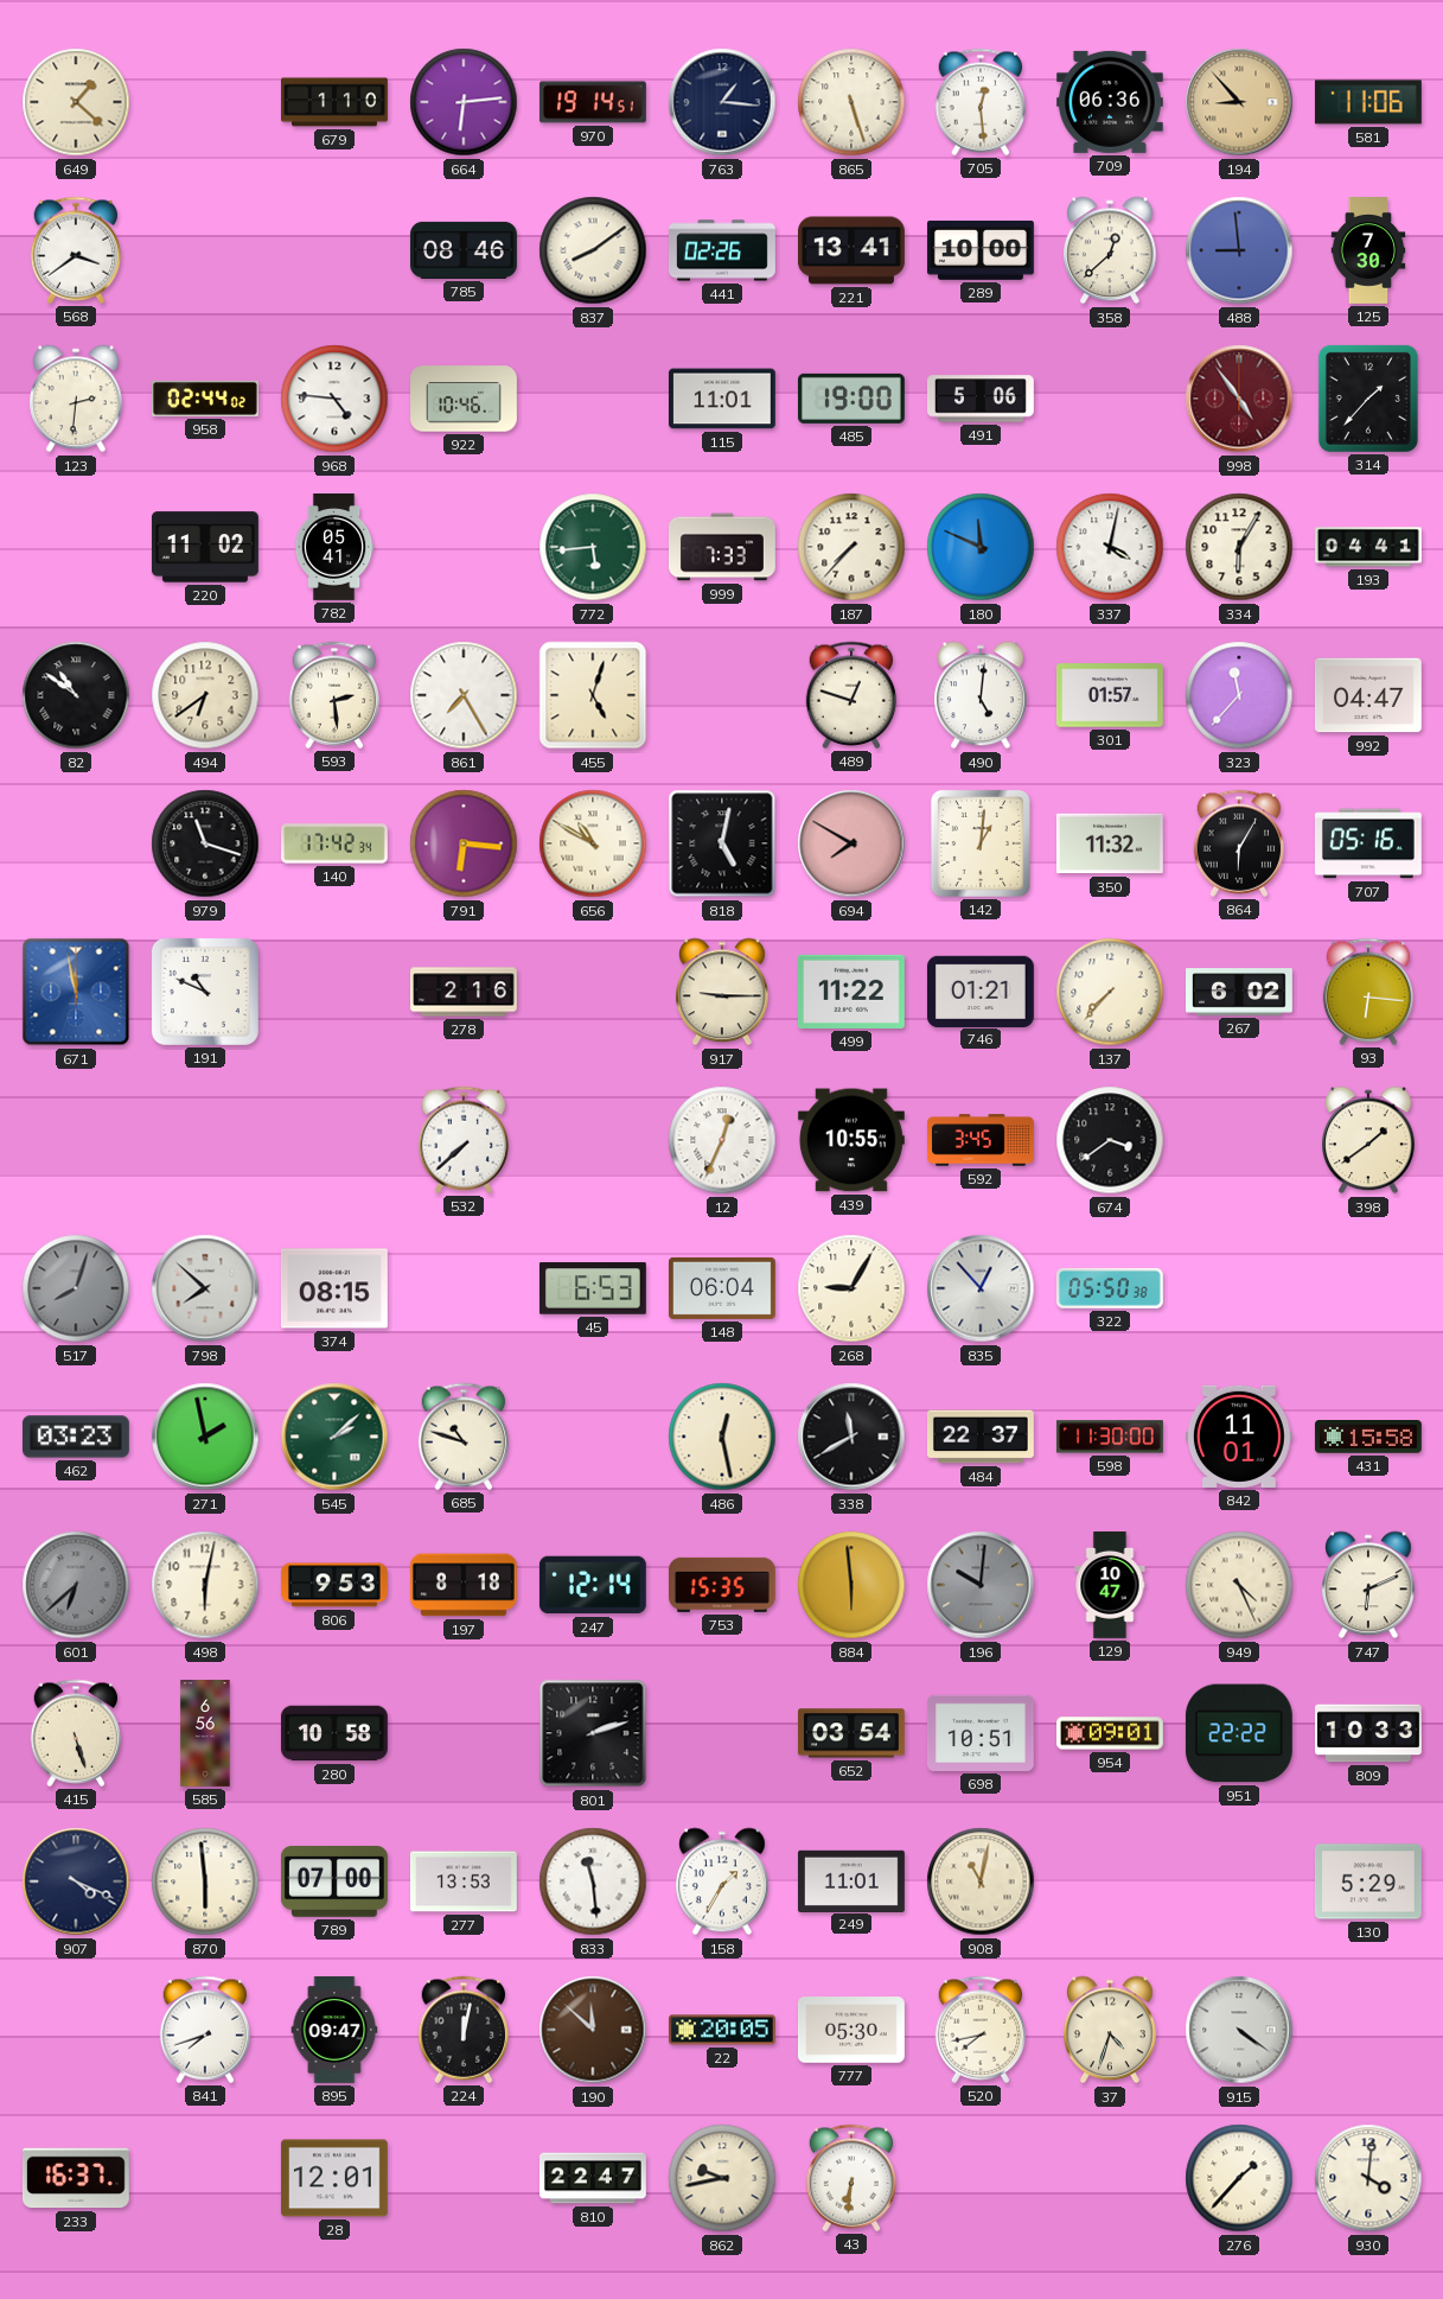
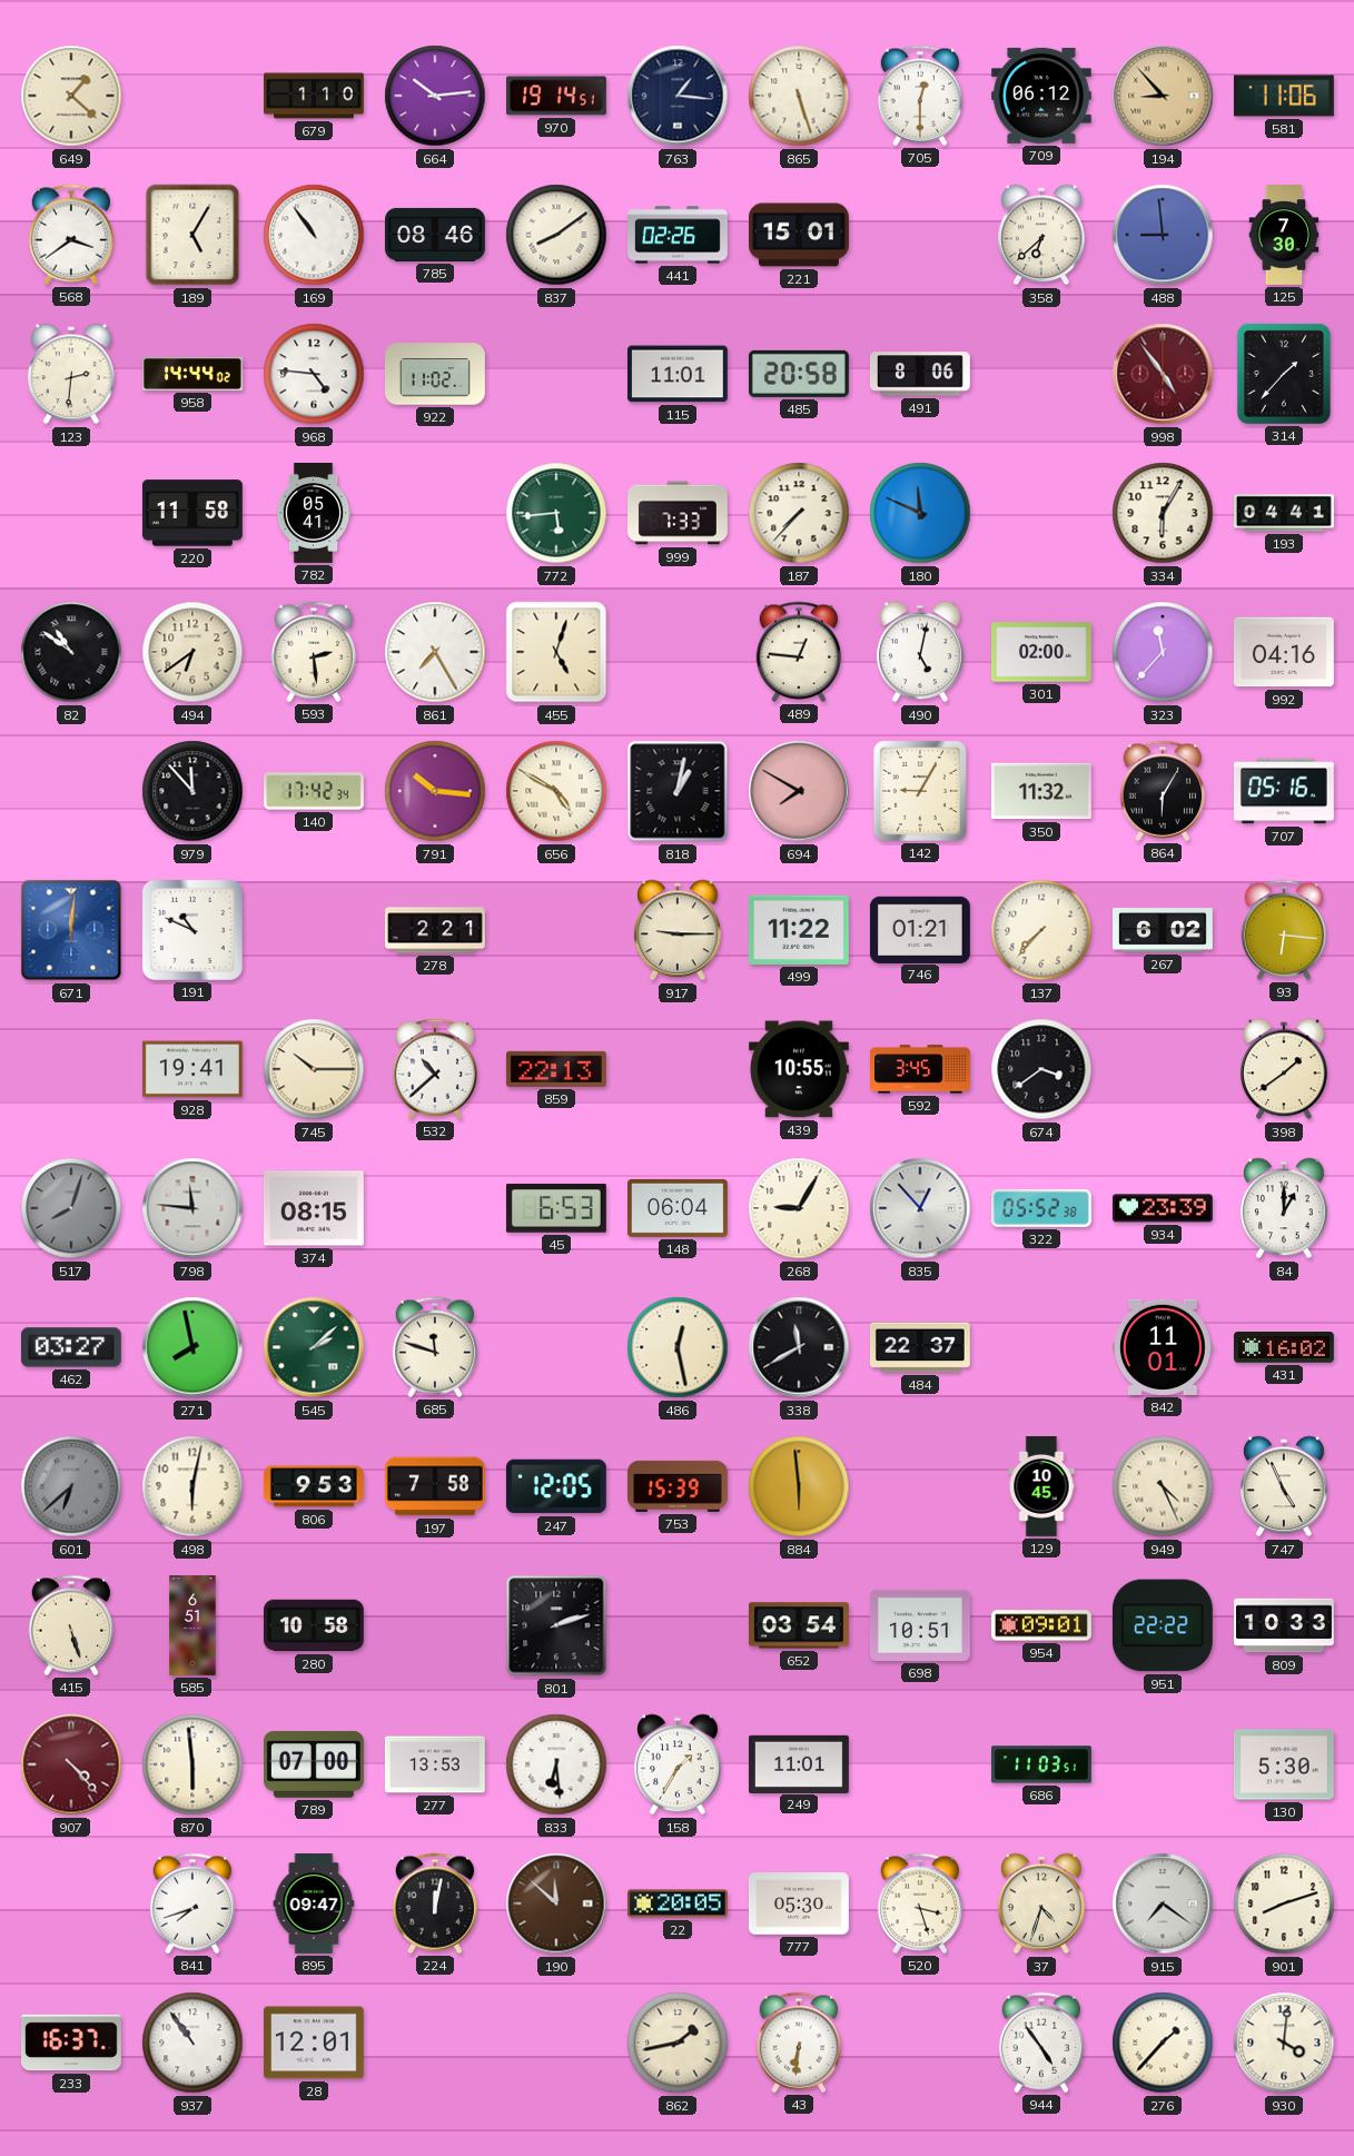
664: 6:14 -> 10:14 (435, 96)
705: 12:29 -> 12:30 (920, 96)
709: 06:36 -> 06:12 (1041, 96)
189: none -> 5:05 (192, 235)
169: none -> 10:54 (314, 235)
221: 13:41 -> 15:01 (800, 235)
289: 10:00 -> none (982, 251)
358: 12:38 -> 6:38 (1042, 235)
958: 02:44 -> 14:44 (194, 374)
922: 10:46 -> 11:02 (436, 374)
485: 19:00 -> 20:58 (799, 374)
491: 5:06 -> 8:06 (920, 374)
220: 11:02 -> 11:58 (192, 513)
337: 4:02 -> none (1110, 547)
489: 12:48 -> 12:46 (799, 652)
490: 5:01 -> 5:02 (921, 652)
301: 01:57 -> 02:00 (1041, 652)
992: 04:47 -> 04:16 (1284, 652)
979: 11:18 -> 11:53 (192, 791)
791: 6:16 -> 10:16 (435, 791)
656: 10:50 -> 4:50 (556, 791)
818: 5:02 -> 1:02 (678, 791)
142: 1:01 -> 9:05 (920, 791)
671: 11:58 -> 12:01 (71, 930)
278: 2:16 -> 2:21 (436, 930)
928: none -> 19:41 (192, 1069)
745: none -> 10:15 (314, 1069)
532: 7:38 -> 10:38 (435, 1069)
859: none -> 22:13 (556, 1069)
12: 12:34 -> none (722, 1140)
798: 7:52 -> 11:46 (192, 1208)
322: 05:50 -> 05:52 (1041, 1208)
934: none -> 23:39 (1163, 1208)
84: none -> 1:00 (1285, 1208)
462: 03:23 -> 03:27 (71, 1347)
271: 1:58 -> 7:58 (192, 1347)
685: 10:48 -> 11:48 (435, 1347)
598: 11:30 -> none (1110, 1437)
431: 15:58 -> 16:02 (1284, 1348)
197: 8:18 -> 7:58 (435, 1486)
247: 12:14 -> 12:05 (556, 1486)
753: 15:35 -> 15:39 (678, 1486)
196: 10:01 -> none (981, 1585)
129: 10:47 -> 10:45 (1041, 1487)
747: 6:11 -> 4:56 (1285, 1486)
585: 6:56 -> 6:51 (192, 1626)
907: 4:19 -> 4:23 (71, 1764)
907 dial: navy -> burgundy (71, 1764)
833: 11:29 -> 6:29 (556, 1764)
908: 11:02 -> none (981, 1881)
686: none -> 11:03 (1042, 1764)
130: 5:29 -> 5:30 (1284, 1764)
520: 7:43 -> 3:27 (920, 1903)
915: 4:21 -> 7:21 (1163, 1903)
901: none -> 8:12 (1284, 1903)
937: none -> 10:54 (192, 2043)
810: 22:47 -> none (594, 2178)
862: 9:43 -> 1:43 (678, 2043)
944: none -> 4:54 (1041, 2043)
